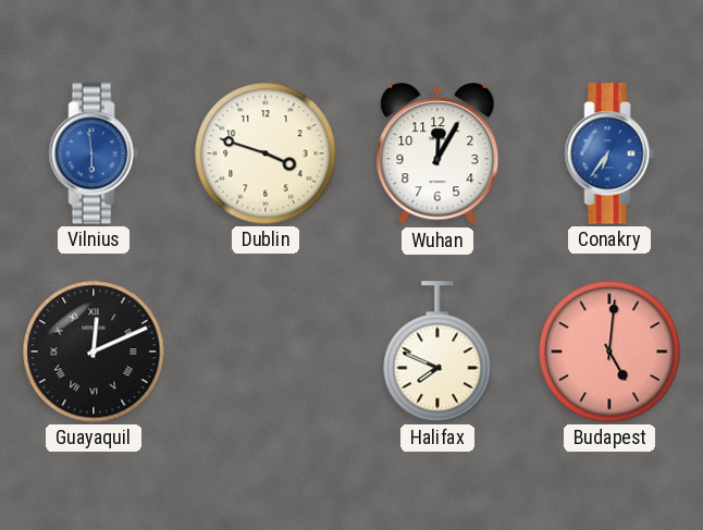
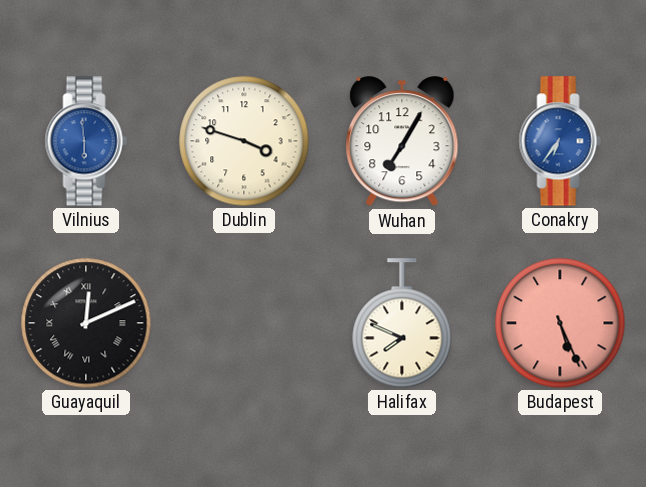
Wuhan: 12:05 -> 7:05 (402, 142)
Budapest: 5:01 -> 5:26 (560, 323)
